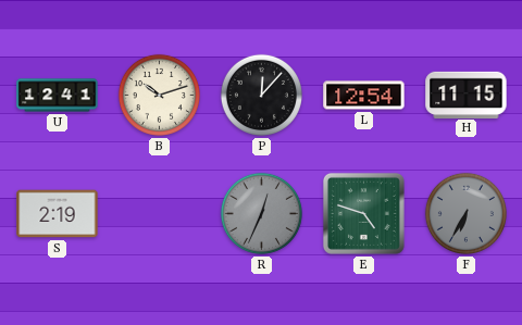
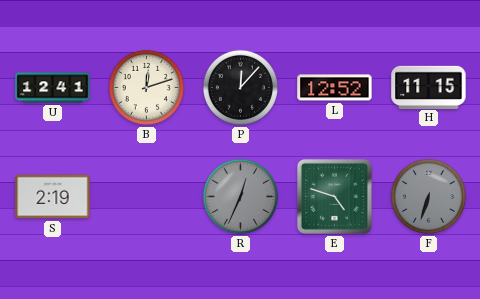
B: 10:12 -> 12:12 (146, 87)
L: 12:54 -> 12:52 (335, 88)
F: 6:35 -> 6:33 (428, 196)
